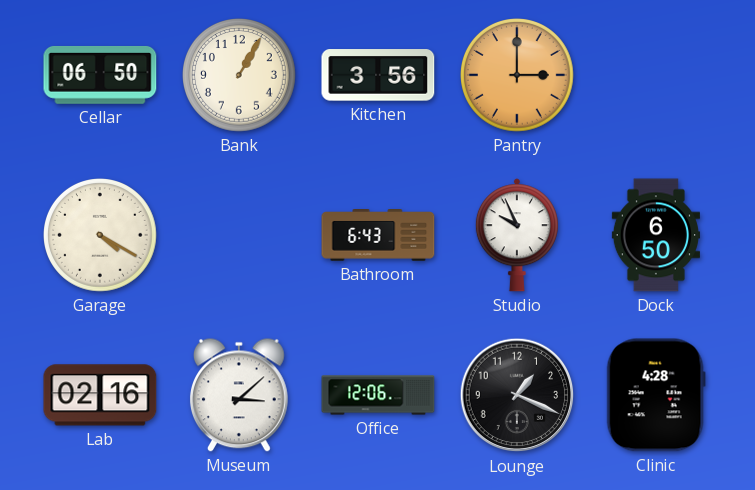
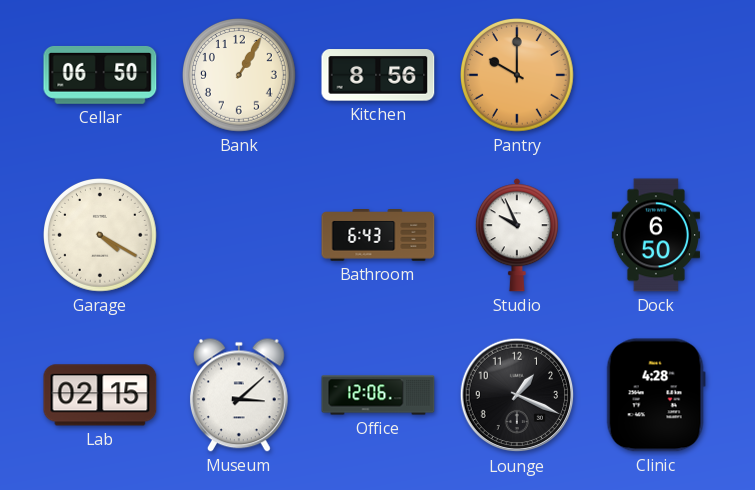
Kitchen: 3:56 -> 8:56 (378, 75)
Pantry: 3:00 -> 10:00 (518, 76)
Lab: 02:16 -> 02:15 (100, 395)
